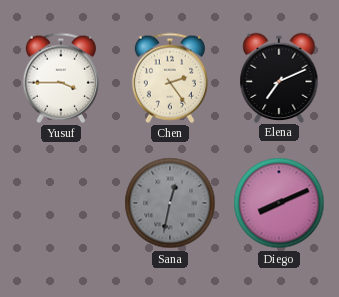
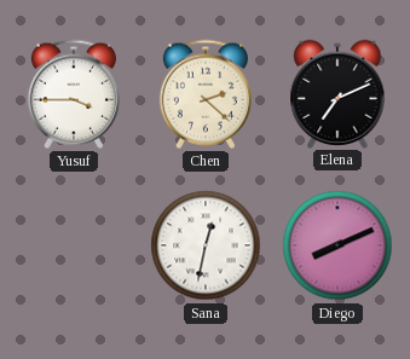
Chen: 2:24 -> 2:22 (206, 94)
Sana dial: grey -> white (206, 245)
